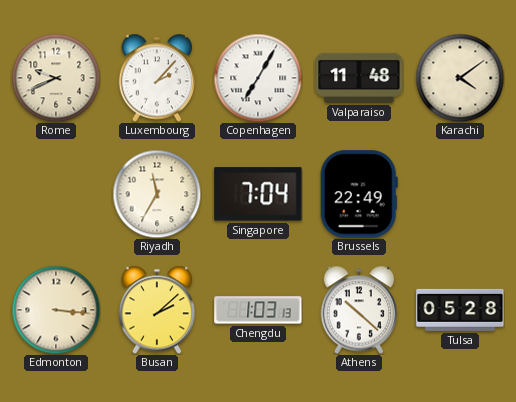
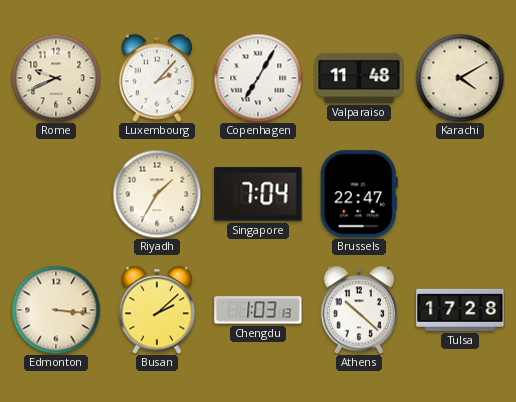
Karachi: 4:09 -> 4:10 (460, 78)
Riyadh: 11:35 -> 1:35 (157, 194)
Brussels: 22:49 -> 22:47 (359, 194)
Tulsa: 05:28 -> 17:28 (460, 310)
